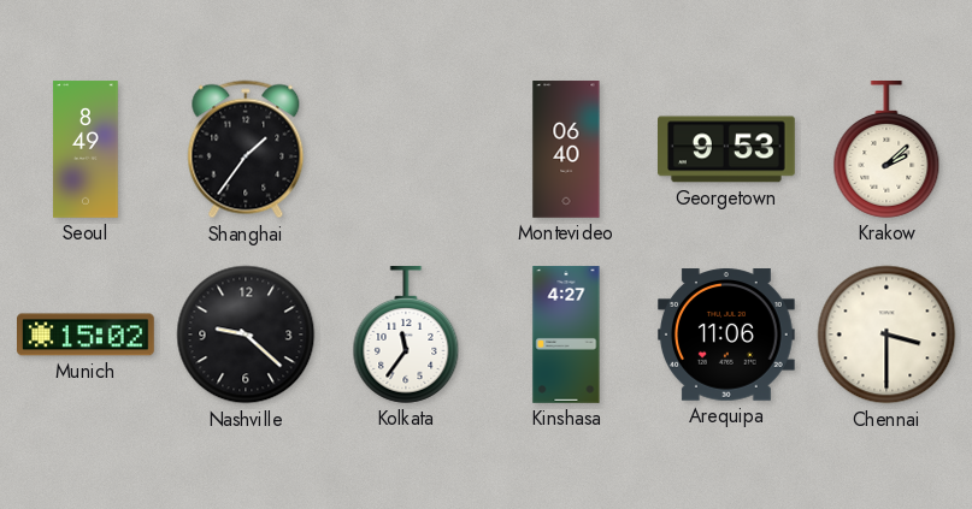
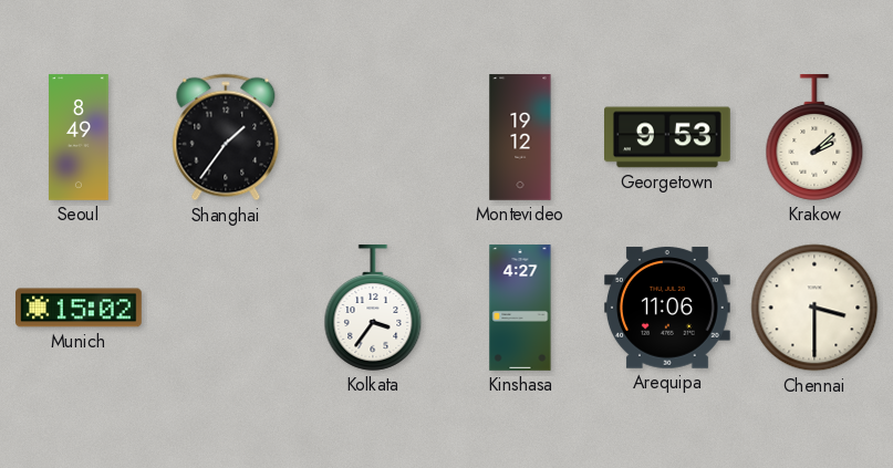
Montevideo: 06:40 -> 19:12 (520, 137)
Nashville: 9:22 -> none (246, 335)
Kolkata: 11:36 -> 3:36 (373, 309)
